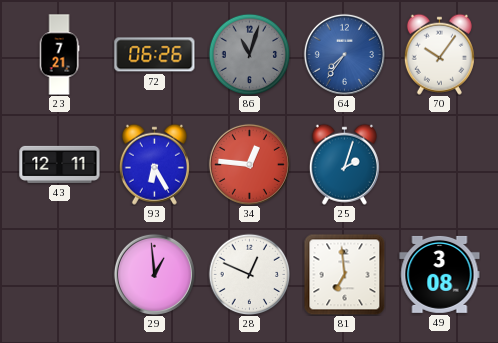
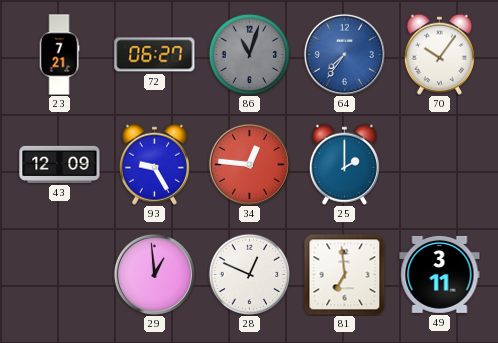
72: 06:26 -> 06:27 (155, 55)
43: 12:11 -> 12:09 (60, 164)
93: 6:25 -> 9:25 (154, 164)
25: 2:03 -> 2:00 (344, 164)
49: 3:08 -> 3:11 (440, 274)
